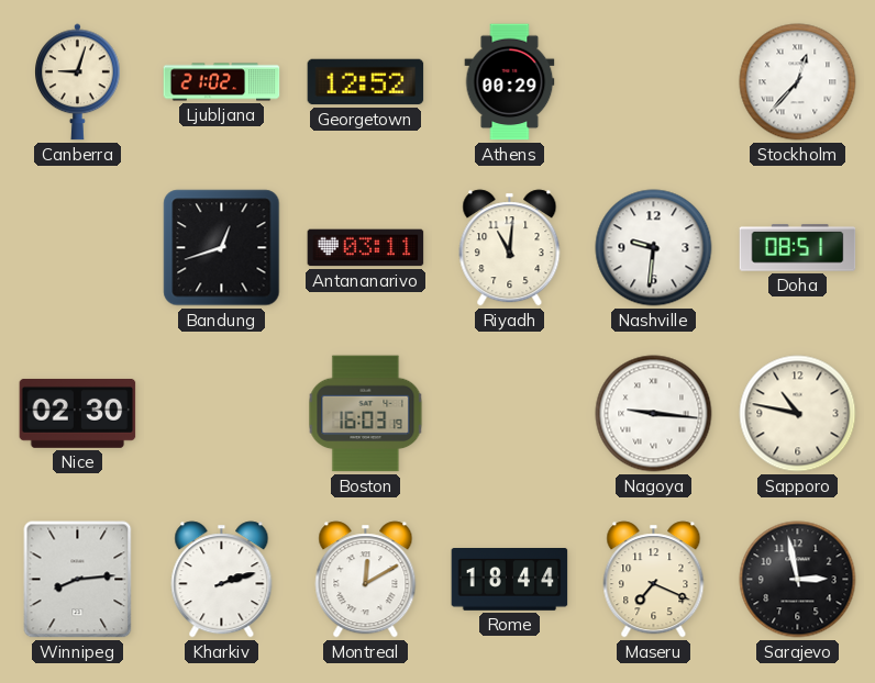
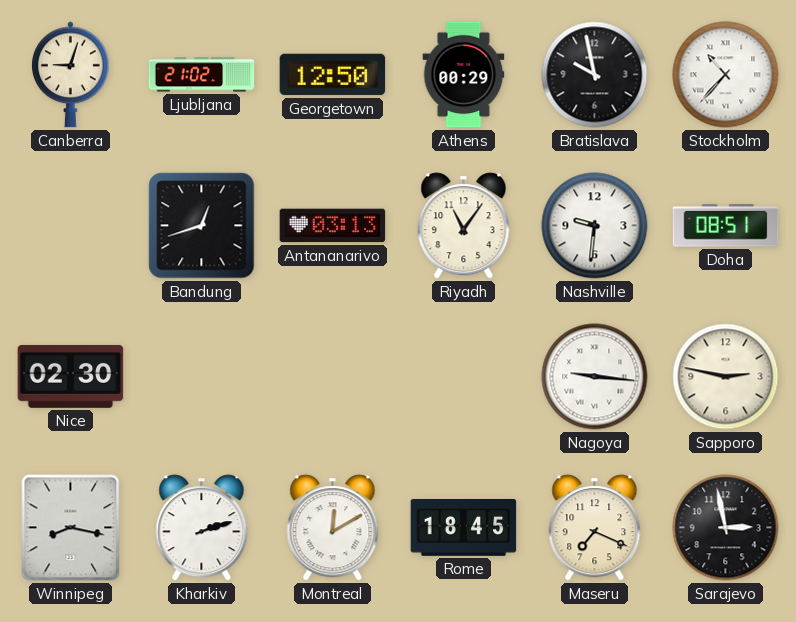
Georgetown: 12:52 -> 12:50 (333, 75)
Bratislava: none -> 9:58 (595, 75)
Stockholm: 12:37 -> 10:37 (726, 75)
Antananarivo: 03:11 -> 03:13 (333, 226)
Riyadh: 11:01 -> 11:06 (464, 226)
Boston: 16:03 -> none (366, 414)
Sapporo: 10:47 -> 2:47 (726, 377)
Winnipeg: 8:14 -> 8:17 (71, 528)
Rome: 18:44 -> 18:45 (464, 528)
